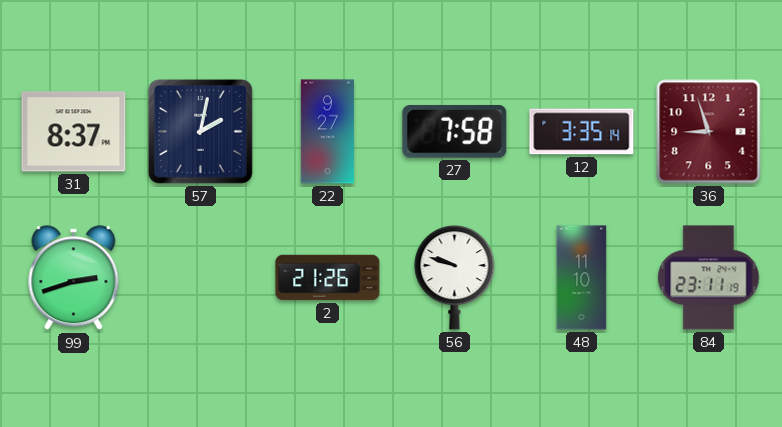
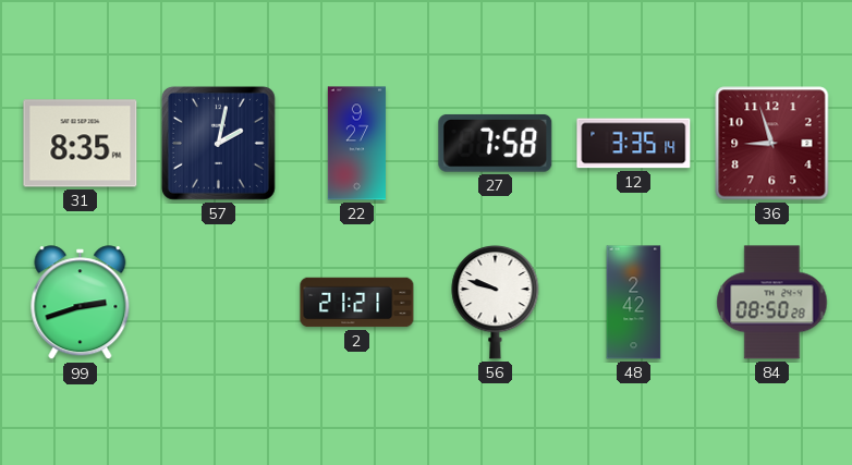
31: 8:37 -> 8:35 (81, 144)
2: 21:26 -> 21:21 (357, 303)
48: 11:10 -> 2:42 (634, 303)
84: 23:11 -> 08:50 (772, 303)
